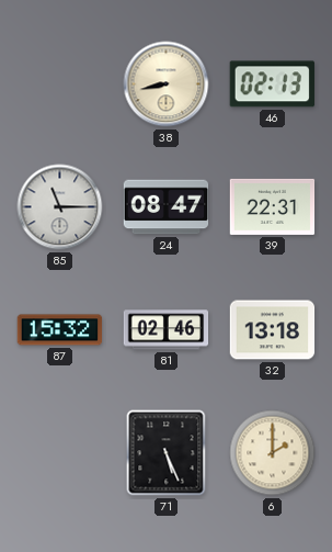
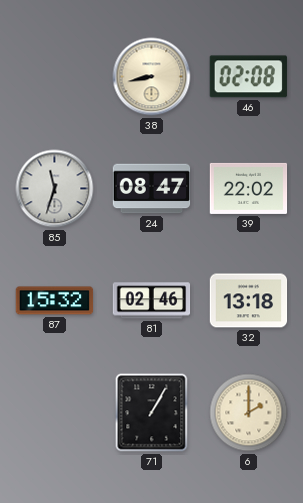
46: 02:13 -> 02:08 (248, 77)
85: 11:15 -> 11:33 (55, 189)
39: 22:31 -> 22:02 (249, 188)
71: 5:26 -> 1:05 (152, 413)
